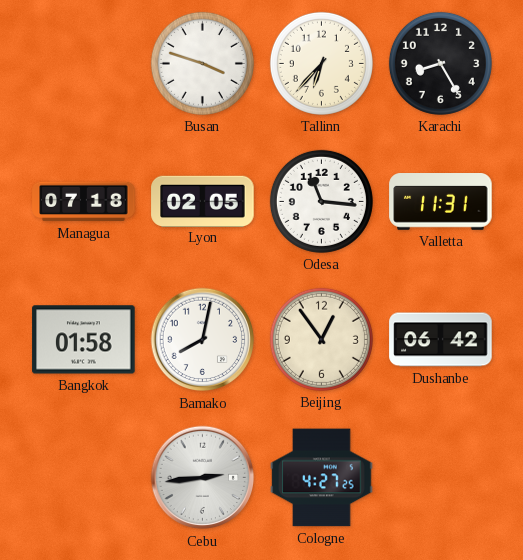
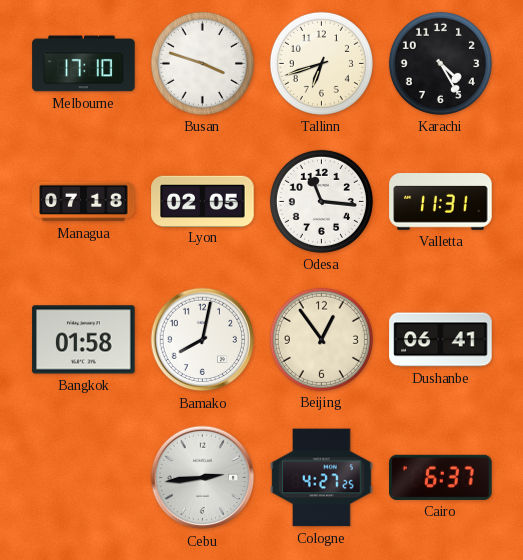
Melbourne: none -> 17:10 (84, 64)
Tallinn: 6:37 -> 6:42 (321, 63)
Karachi: 8:25 -> 4:25 (440, 63)
Dushanbe: 06:42 -> 06:41 (441, 340)
Cairo: none -> 6:37 (441, 477)
